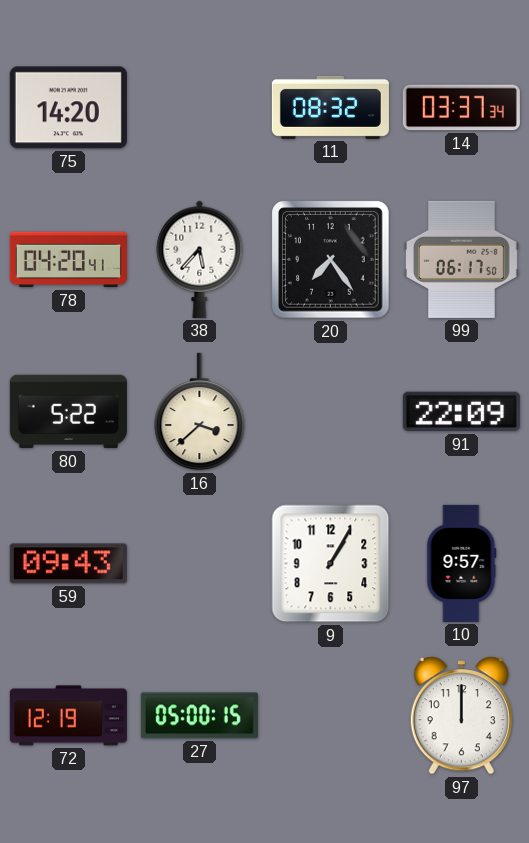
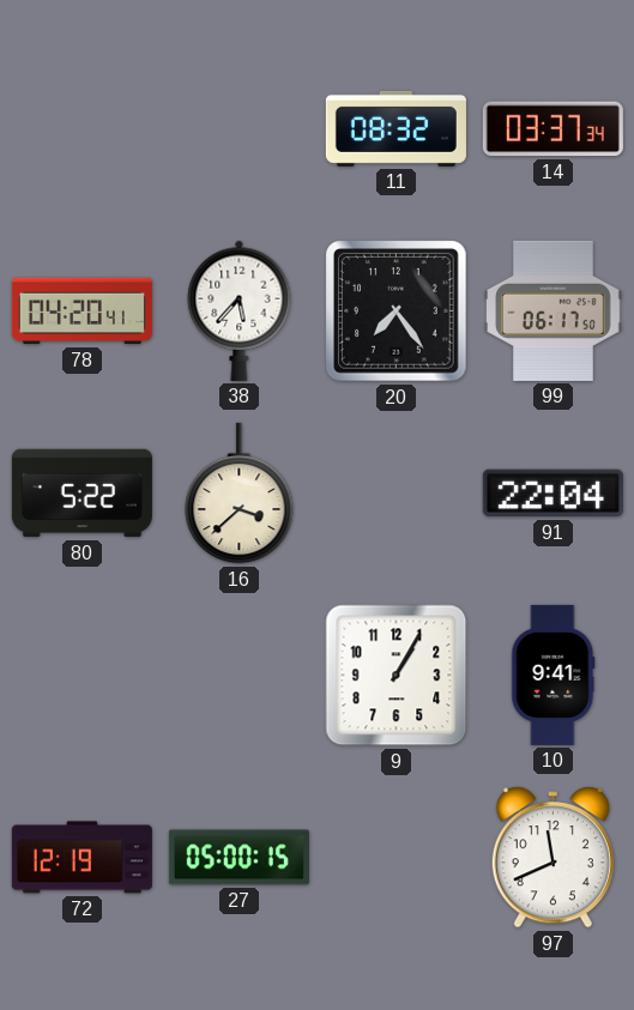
75: 14:20 -> none (68, 108)
91: 22:09 -> 22:04 (553, 494)
59: 09:43 -> none (68, 564)
10: 9:57 -> 9:41 (554, 675)
97: 12:00 -> 11:41 (553, 858)
